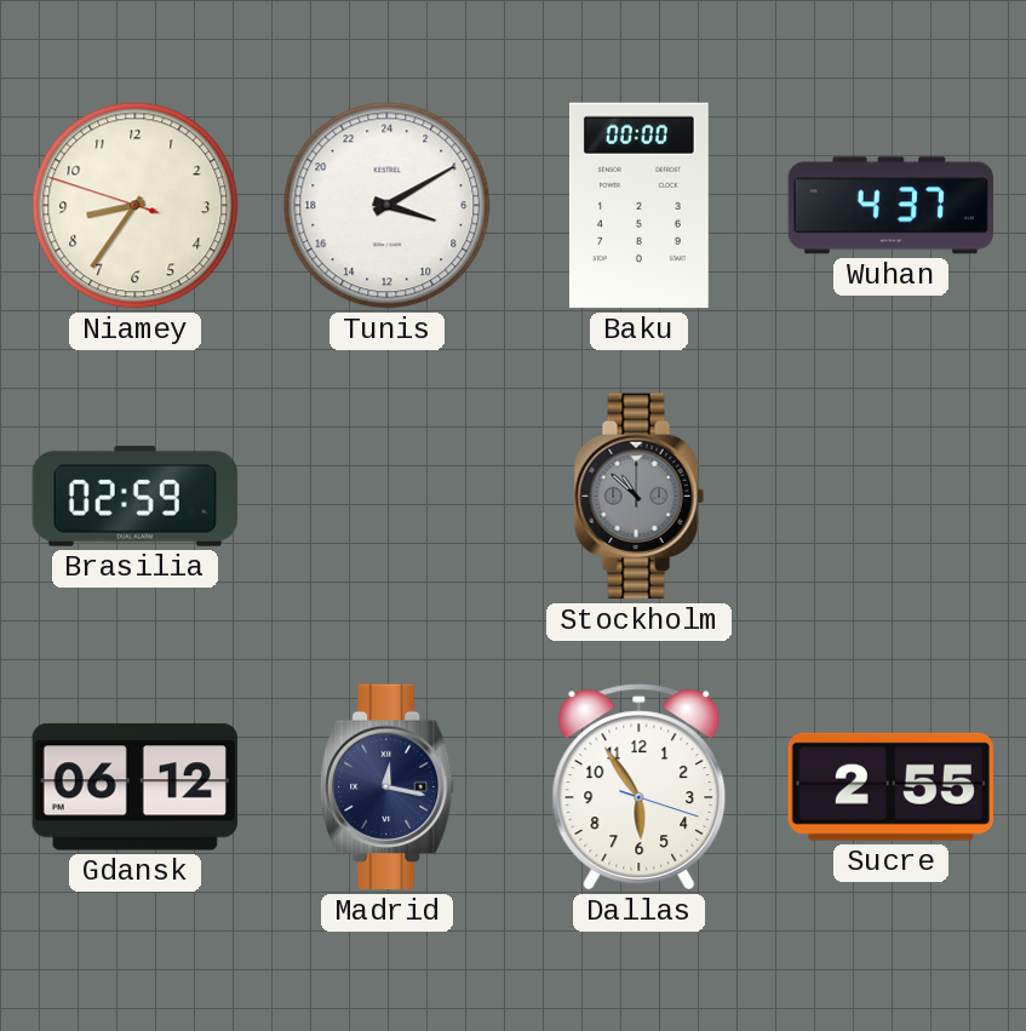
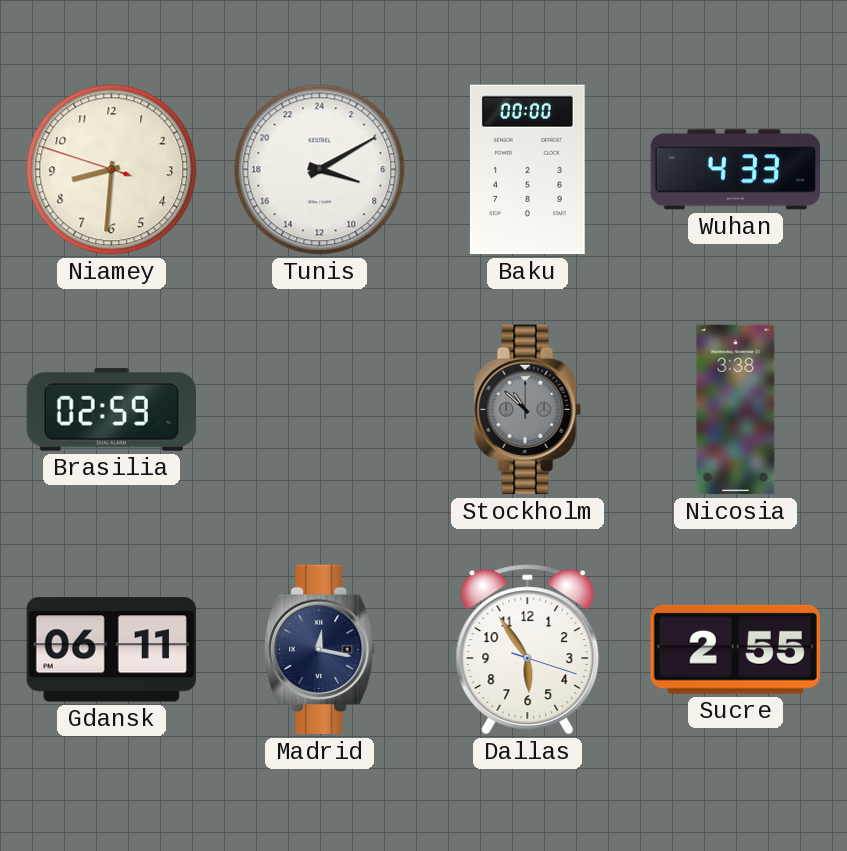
Niamey: 8:35 -> 8:30 (112, 170)
Wuhan: 4:37 -> 4:33 (736, 170)
Nicosia: none -> 3:38 (736, 410)
Gdansk: 06:12 -> 06:11 (111, 650)
